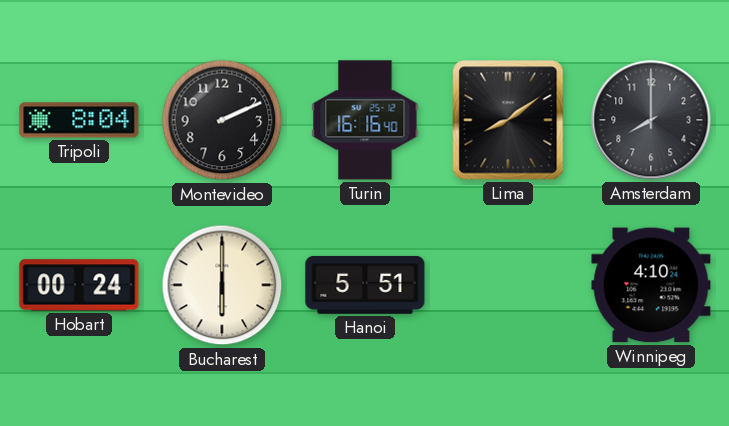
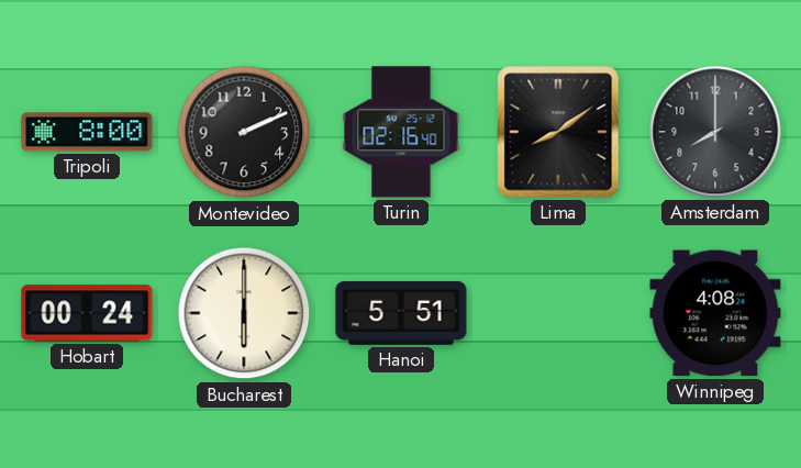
Tripoli: 8:04 -> 8:00 (87, 132)
Turin: 16:16 -> 02:16 (401, 132)
Winnipeg: 4:10 -> 4:08 (715, 313)
